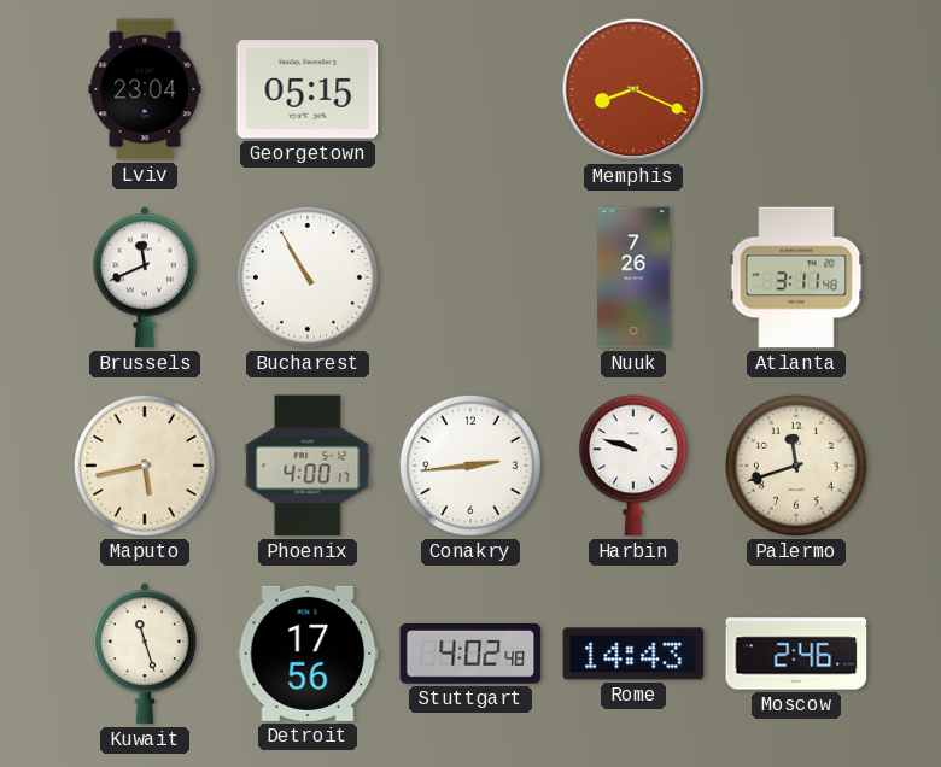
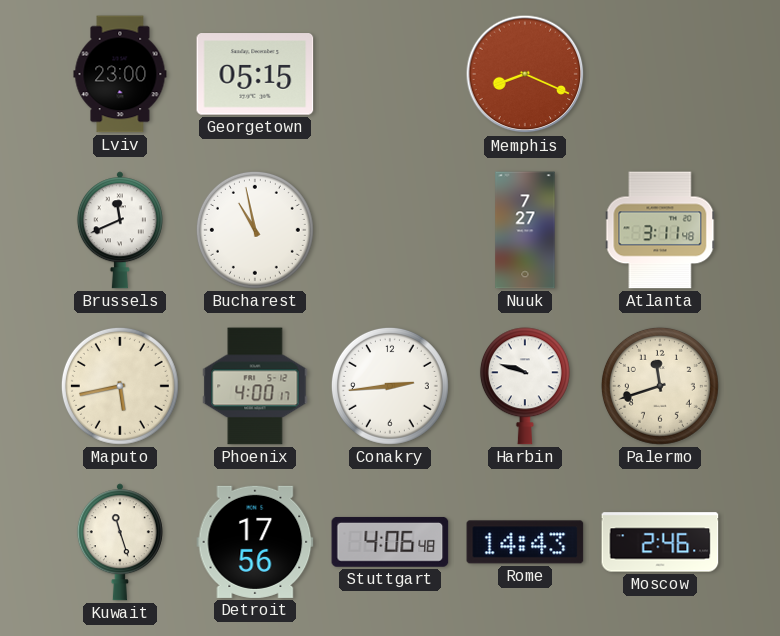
Lviv: 23:04 -> 23:00 (120, 74)
Bucharest: 10:55 -> 10:58 (255, 230)
Nuuk: 7:26 -> 7:27 (525, 230)
Stuttgart: 4:02 -> 4:06 (390, 542)
